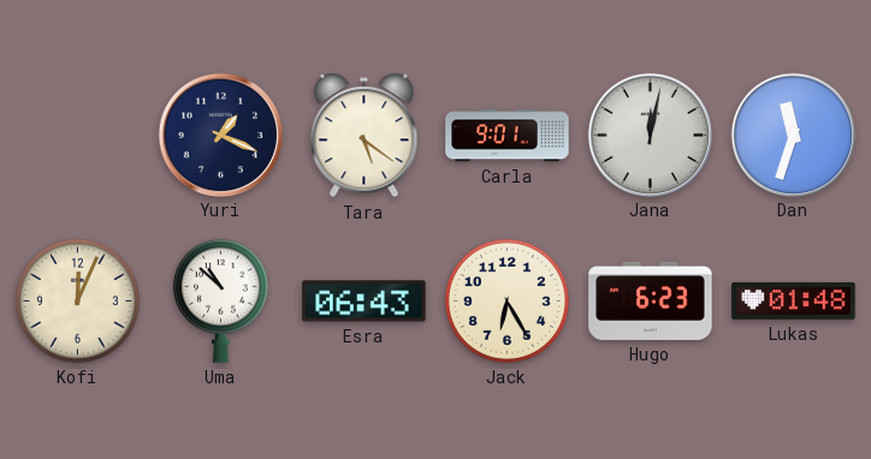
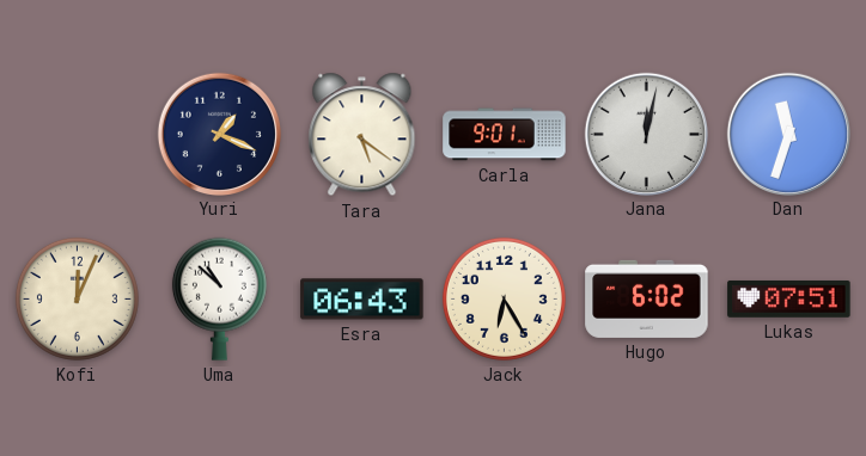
Hugo: 6:23 -> 6:02 (647, 298)
Lukas: 01:48 -> 07:51 (789, 298)
